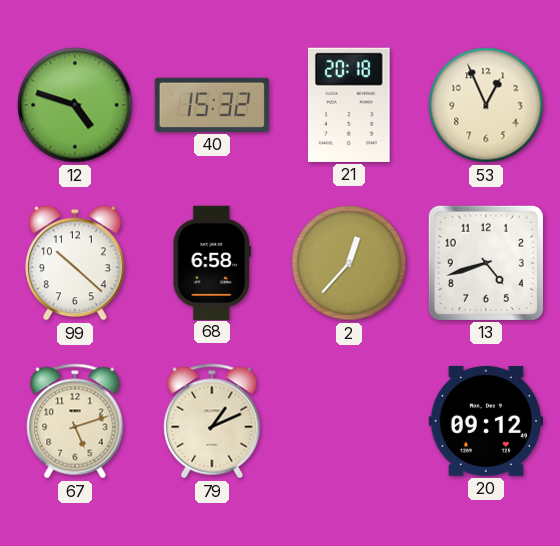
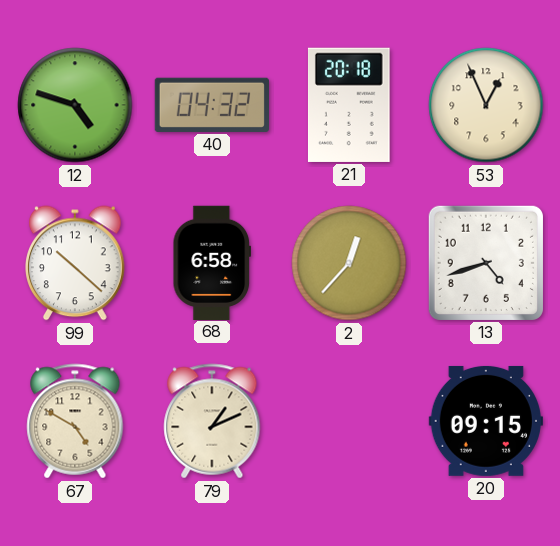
40: 15:32 -> 04:32 (212, 105)
67: 5:12 -> 4:50 (75, 421)
20: 09:12 -> 09:15 (486, 421)
